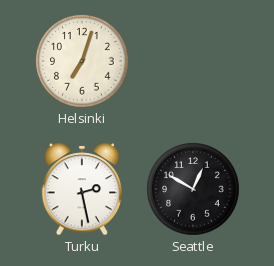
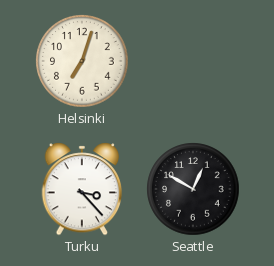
Turku: 2:28 -> 3:23 (82, 189)
